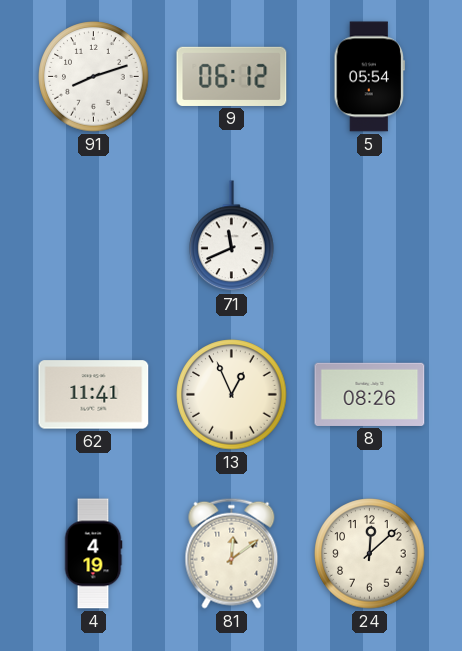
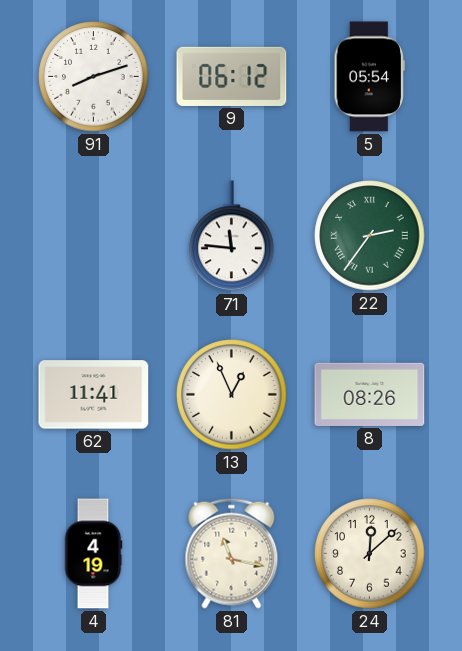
71: 11:41 -> 11:46 (232, 236)
22: none -> 2:36 (370, 236)
81: 12:09 -> 11:17 (232, 553)
